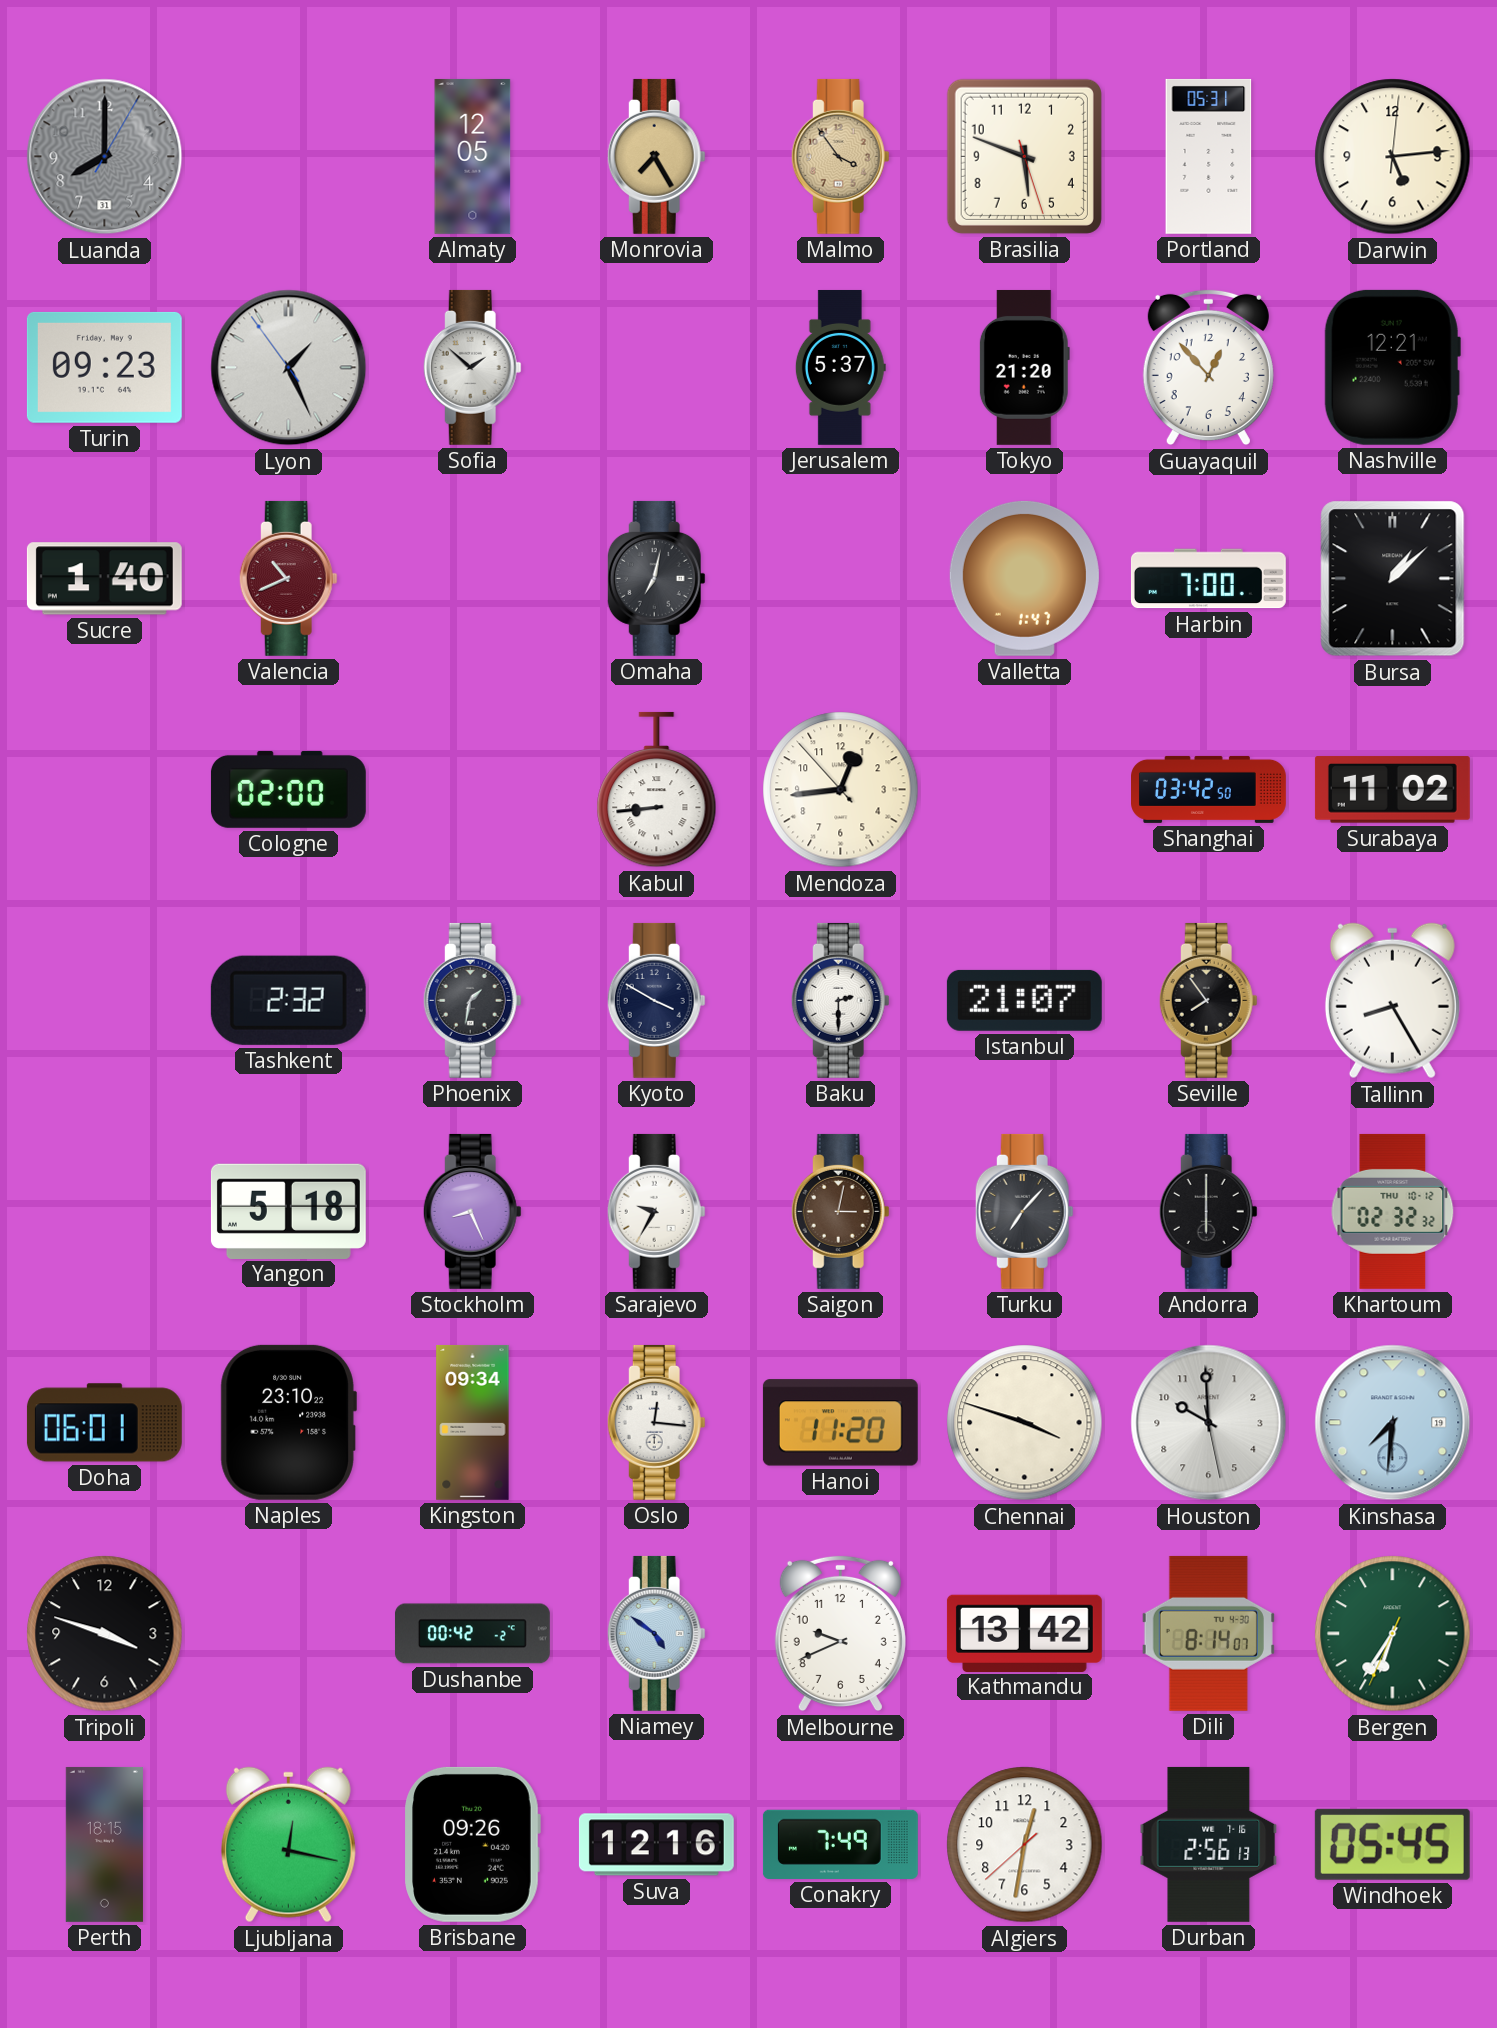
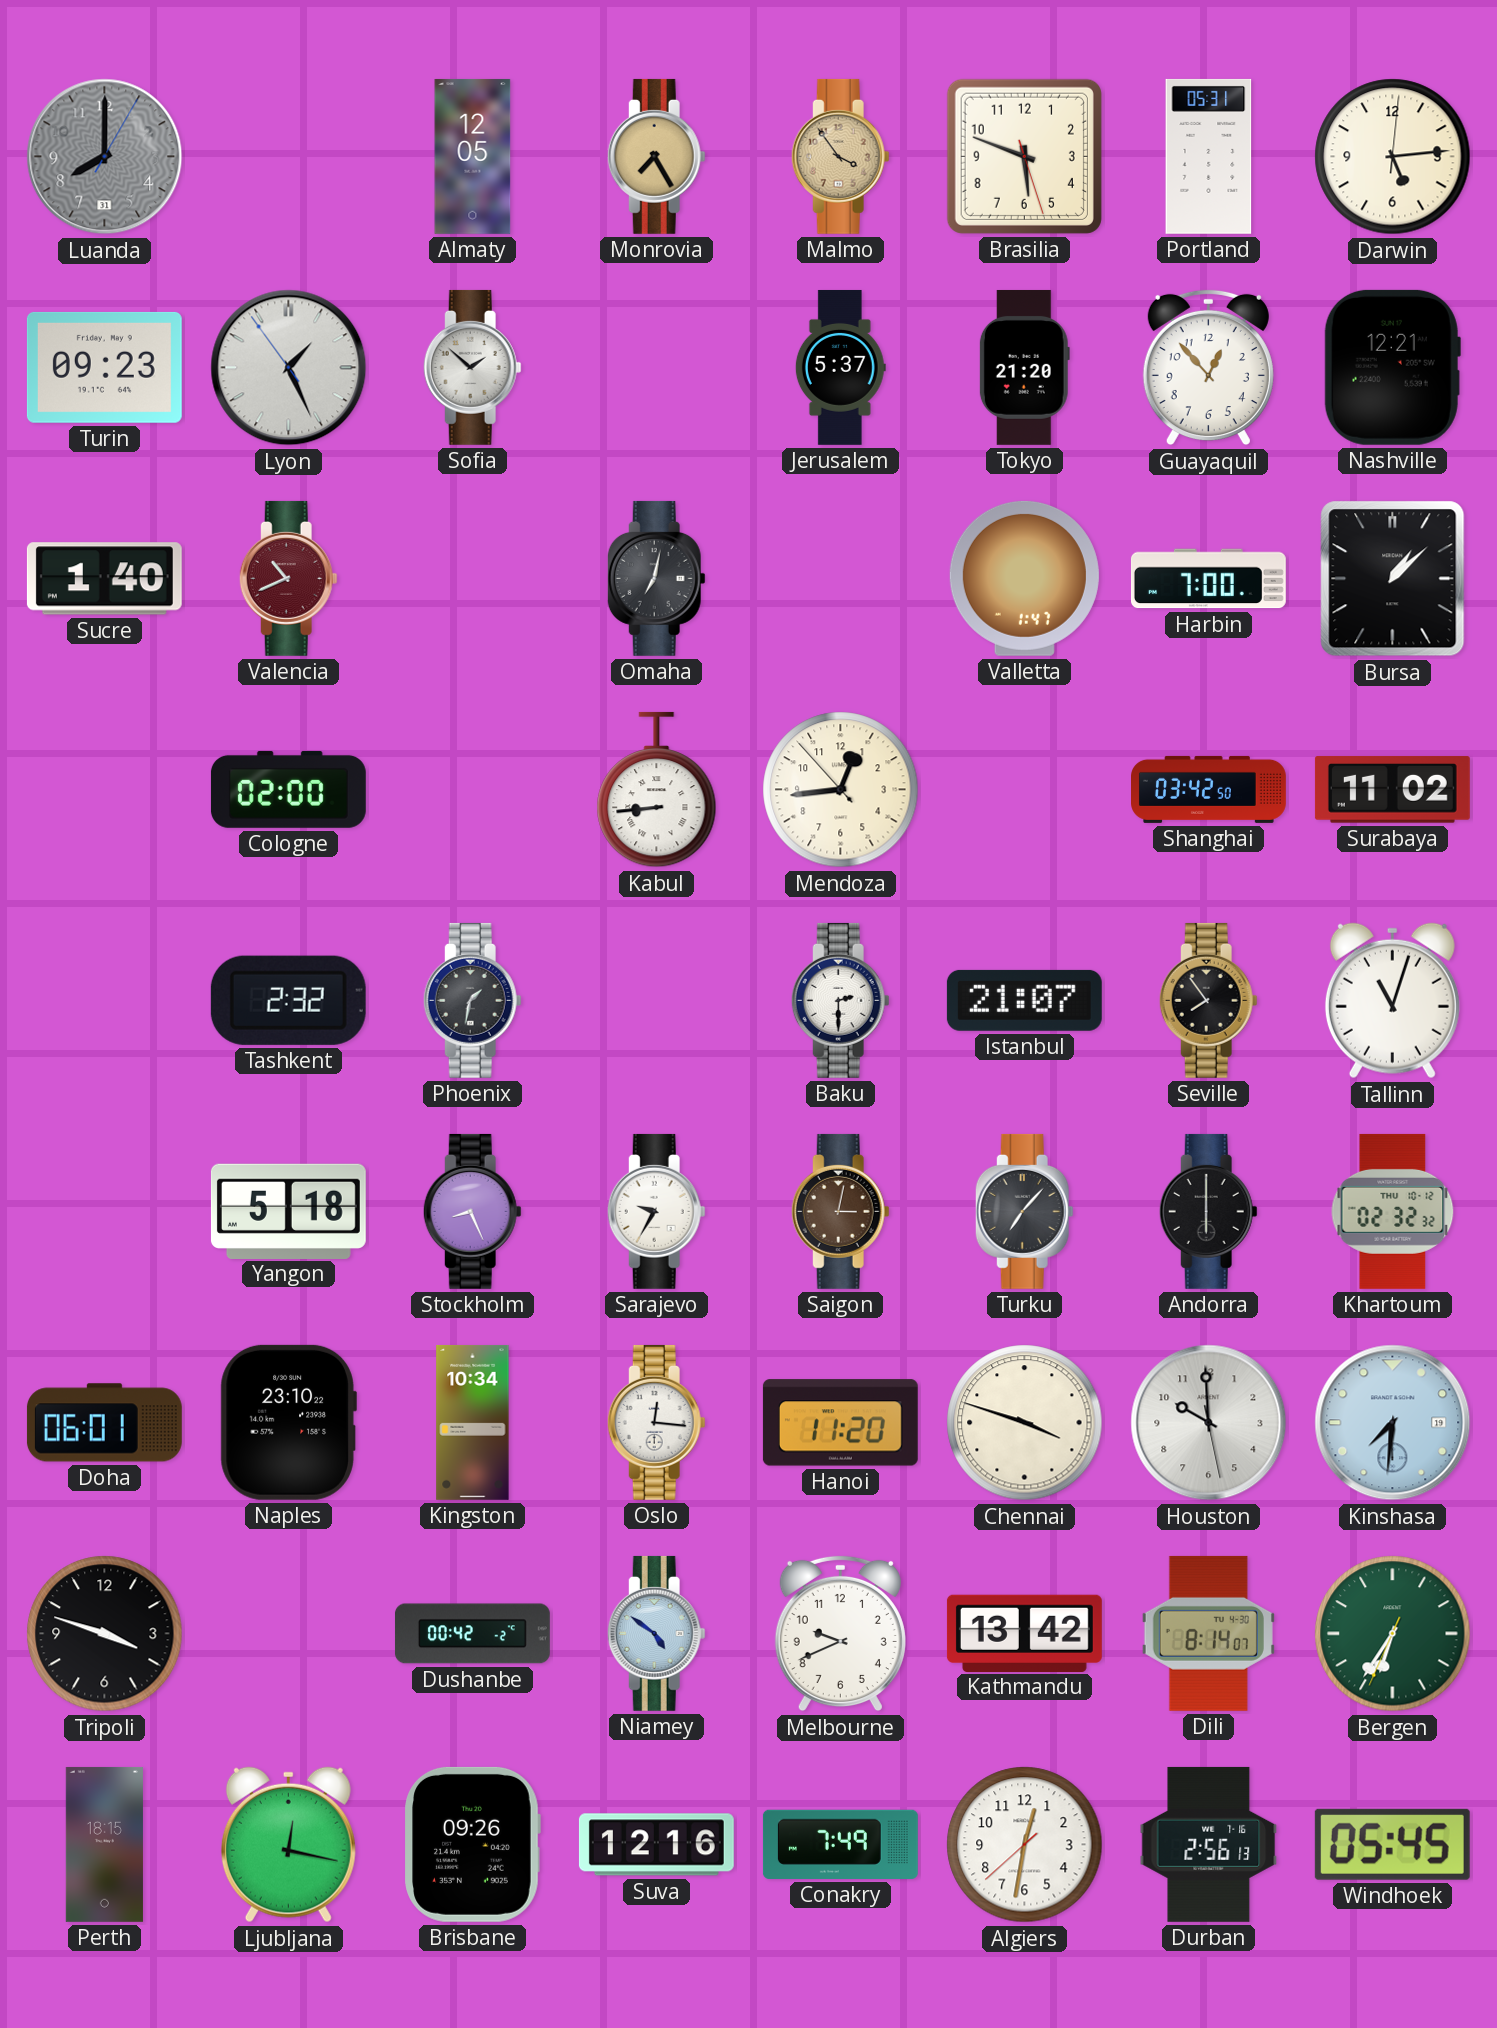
Kyoto: 3:50 -> none (656, 1000)
Tallinn: 8:25 -> 11:03 (1392, 1001)
Kingston: 09:34 -> 10:34 (473, 1422)
